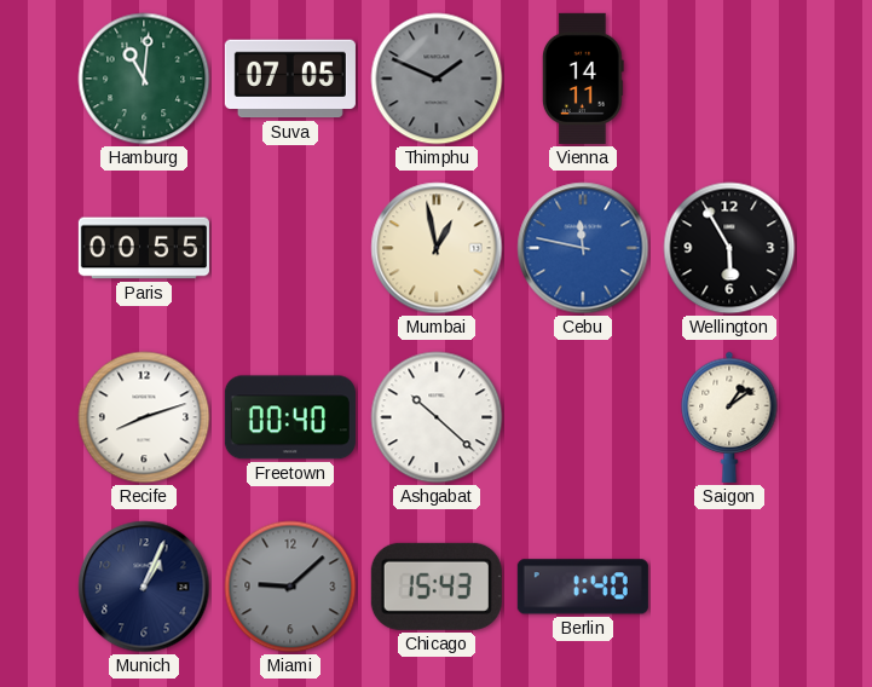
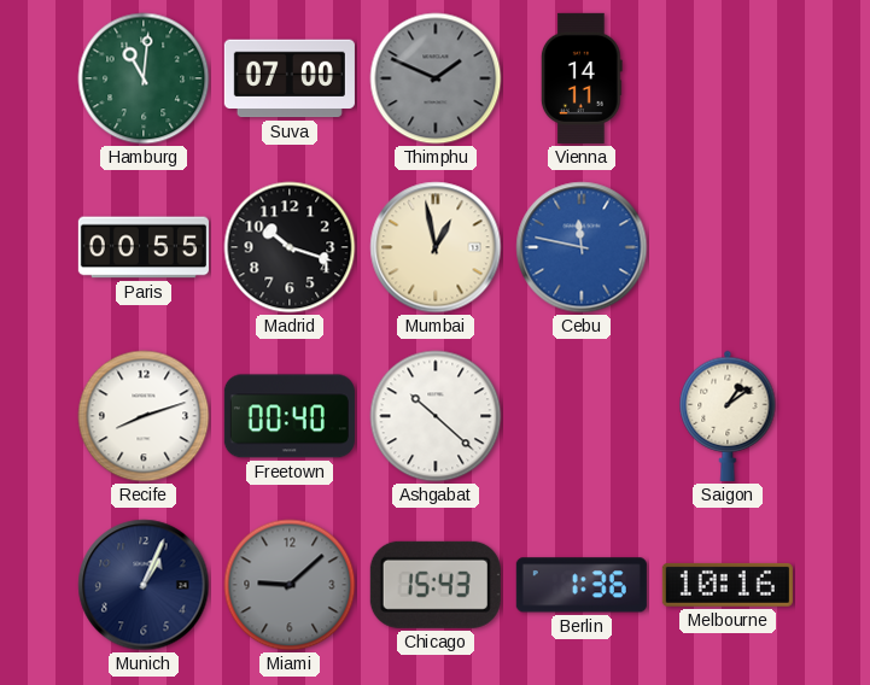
Suva: 07:05 -> 07:00 (290, 78)
Madrid: none -> 10:18 (290, 247)
Wellington: 5:55 -> none (729, 248)
Berlin: 1:40 -> 1:36 (582, 585)
Melbourne: none -> 10:16 (728, 585)
